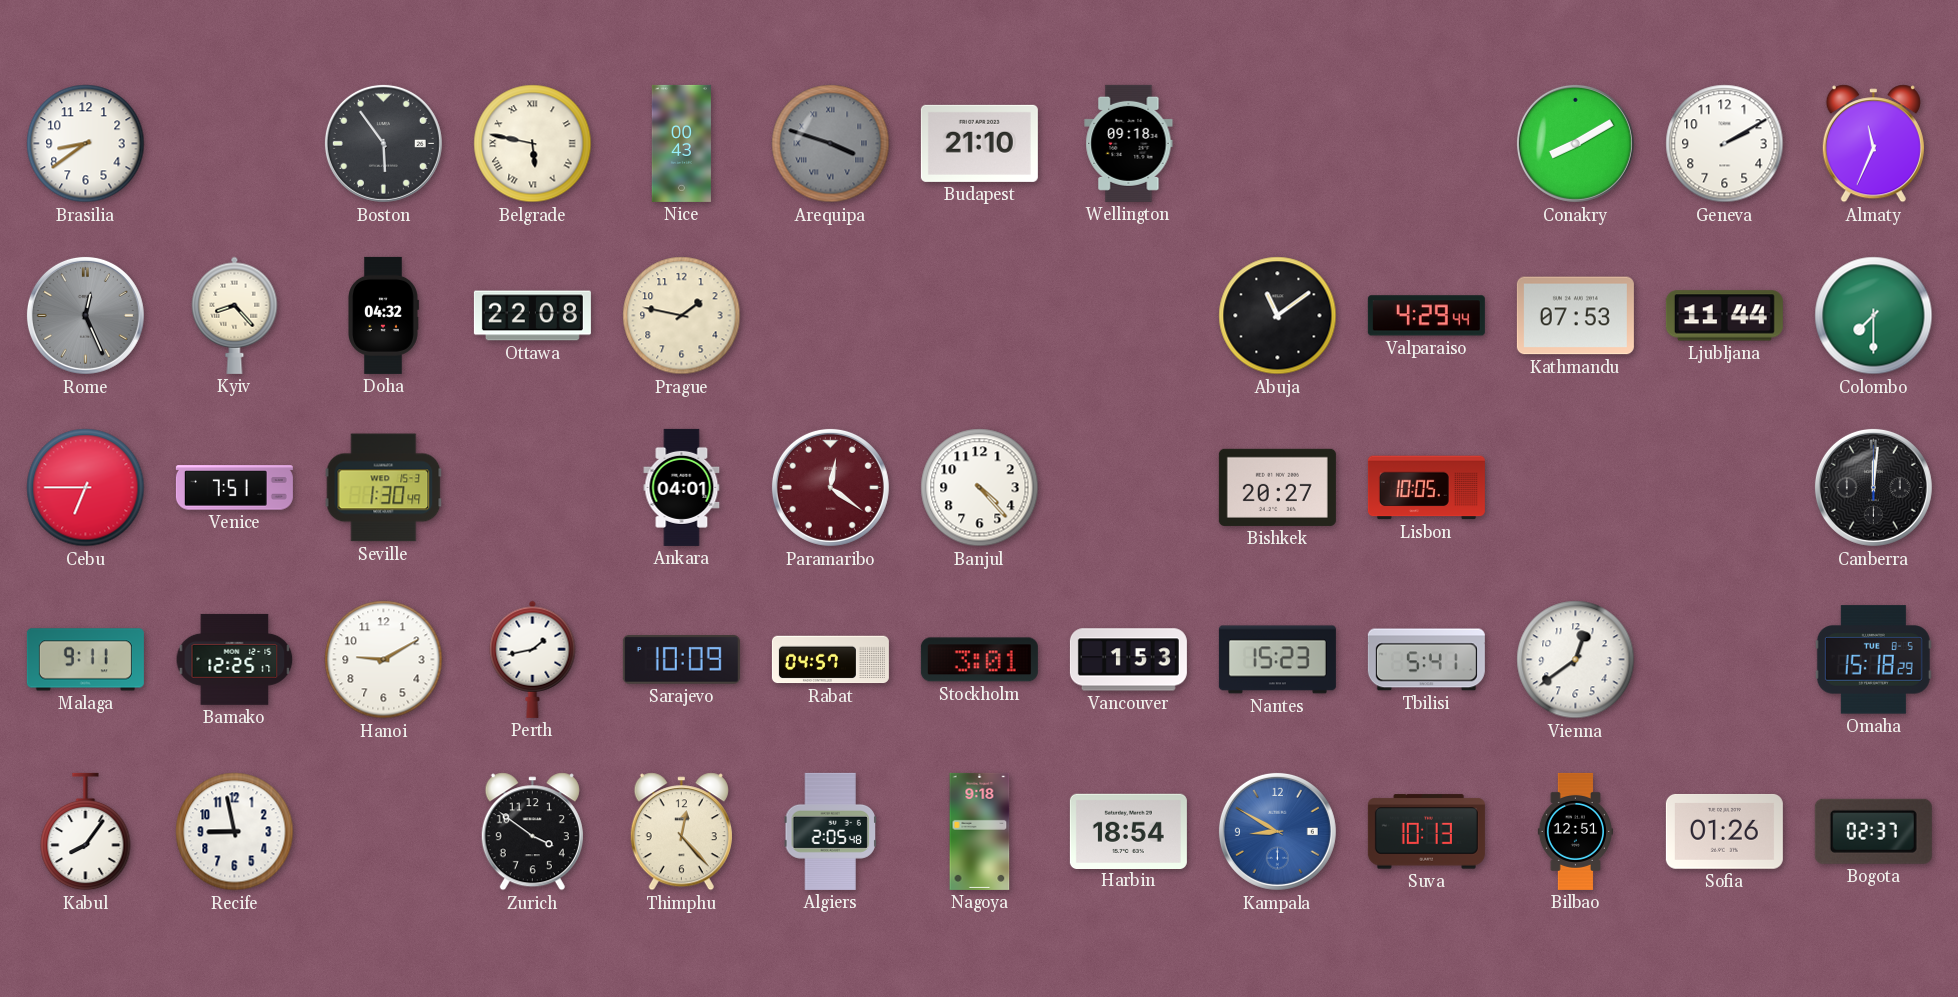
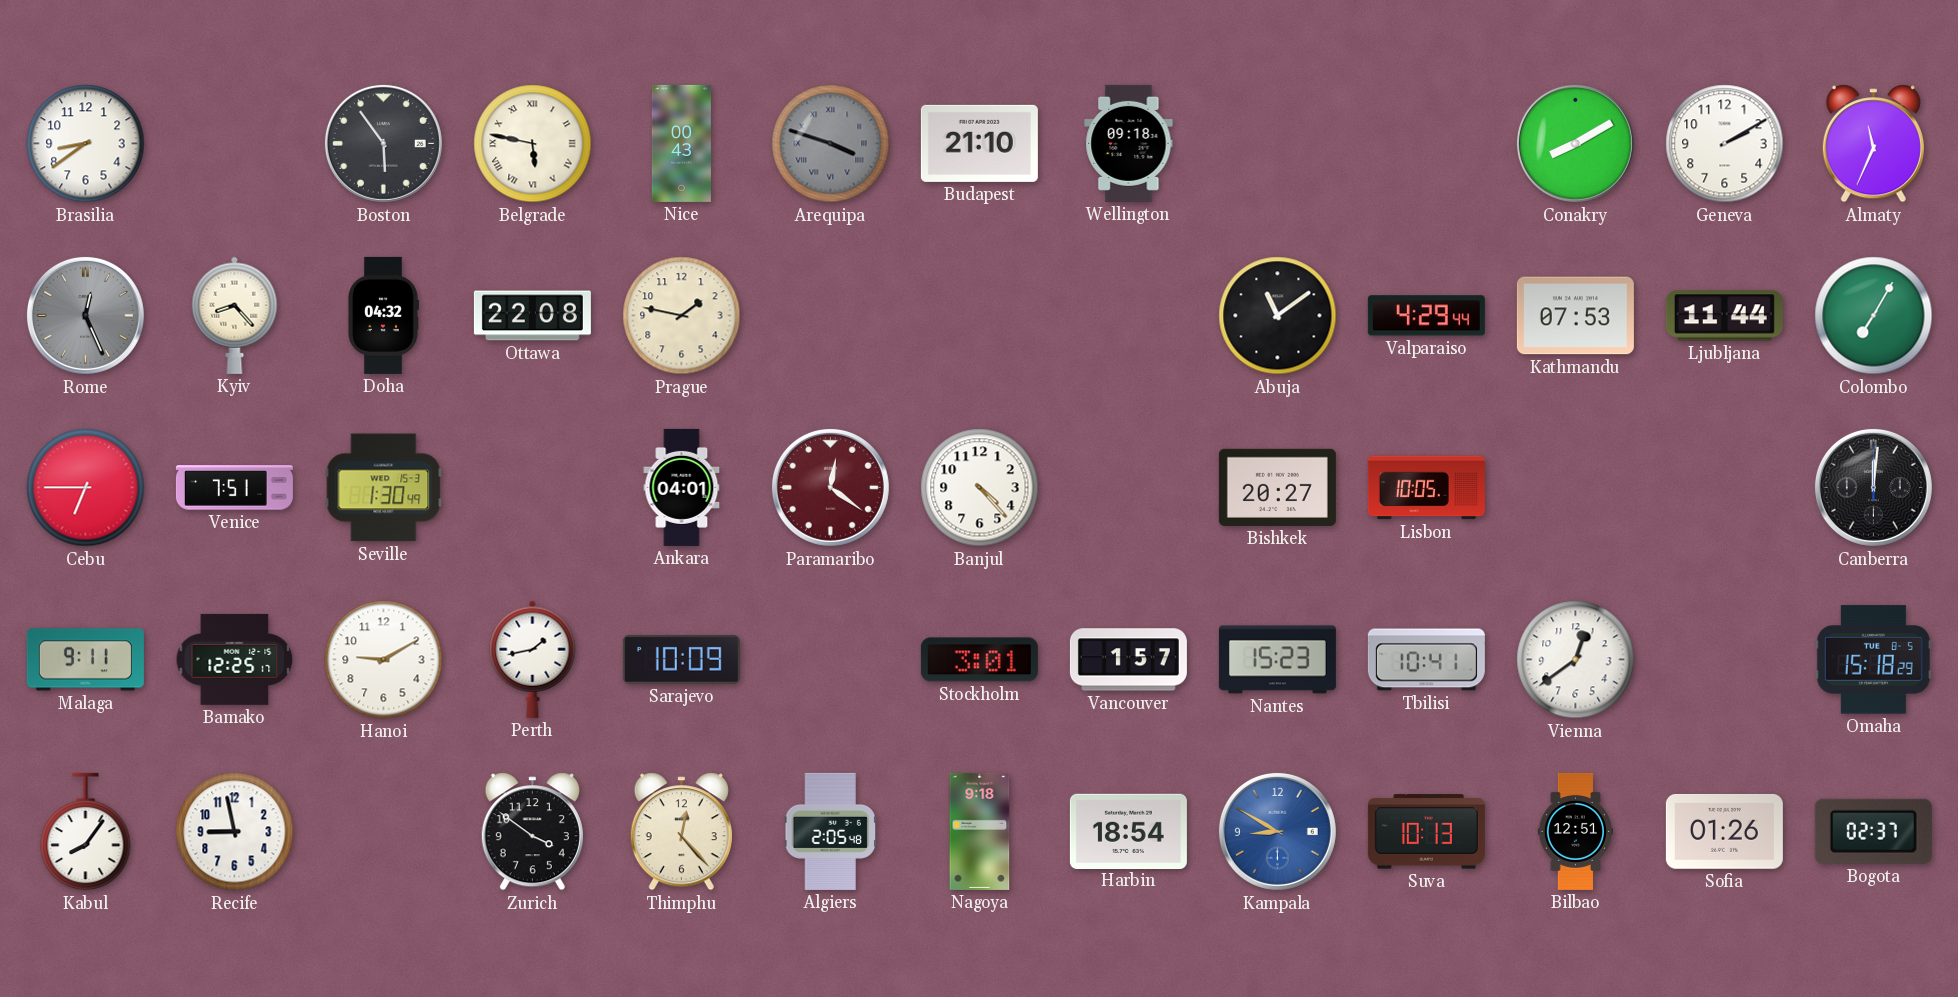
Colombo: 7:30 -> 7:05 (1874, 316)
Rabat: 04:57 -> none (830, 660)
Vancouver: 1:53 -> 1:57 (1128, 660)
Tbilisi: 5:41 -> 10:41 (1426, 660)
